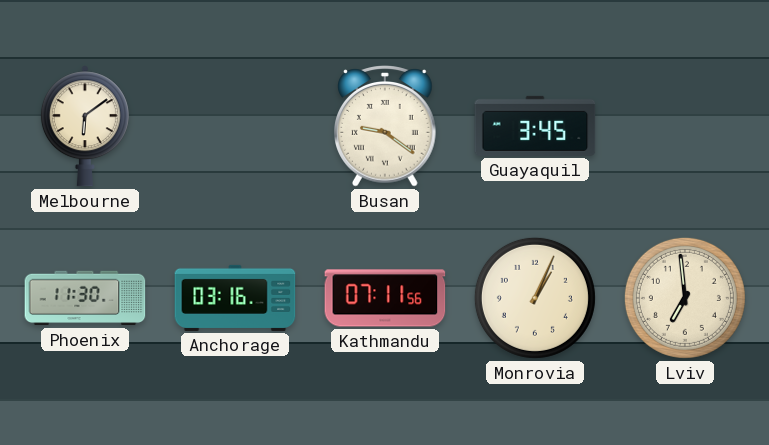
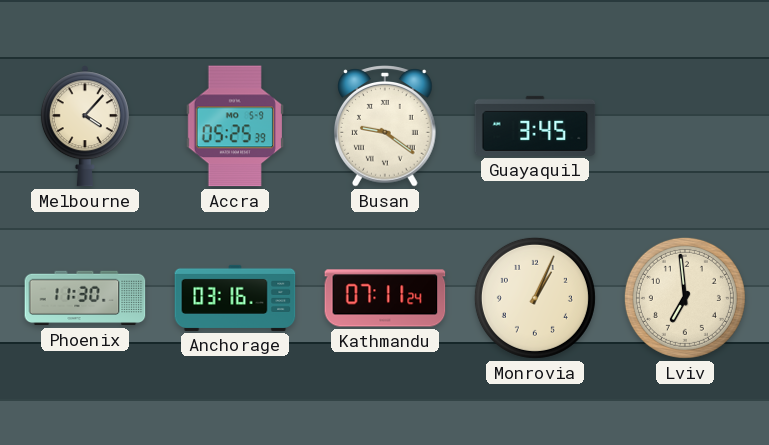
Melbourne: 6:09 -> 4:07 (85, 126)
Accra: none -> 05:25 (235, 126)
Kathmandu: 07:11:56 -> 07:11:24 (385, 298)
